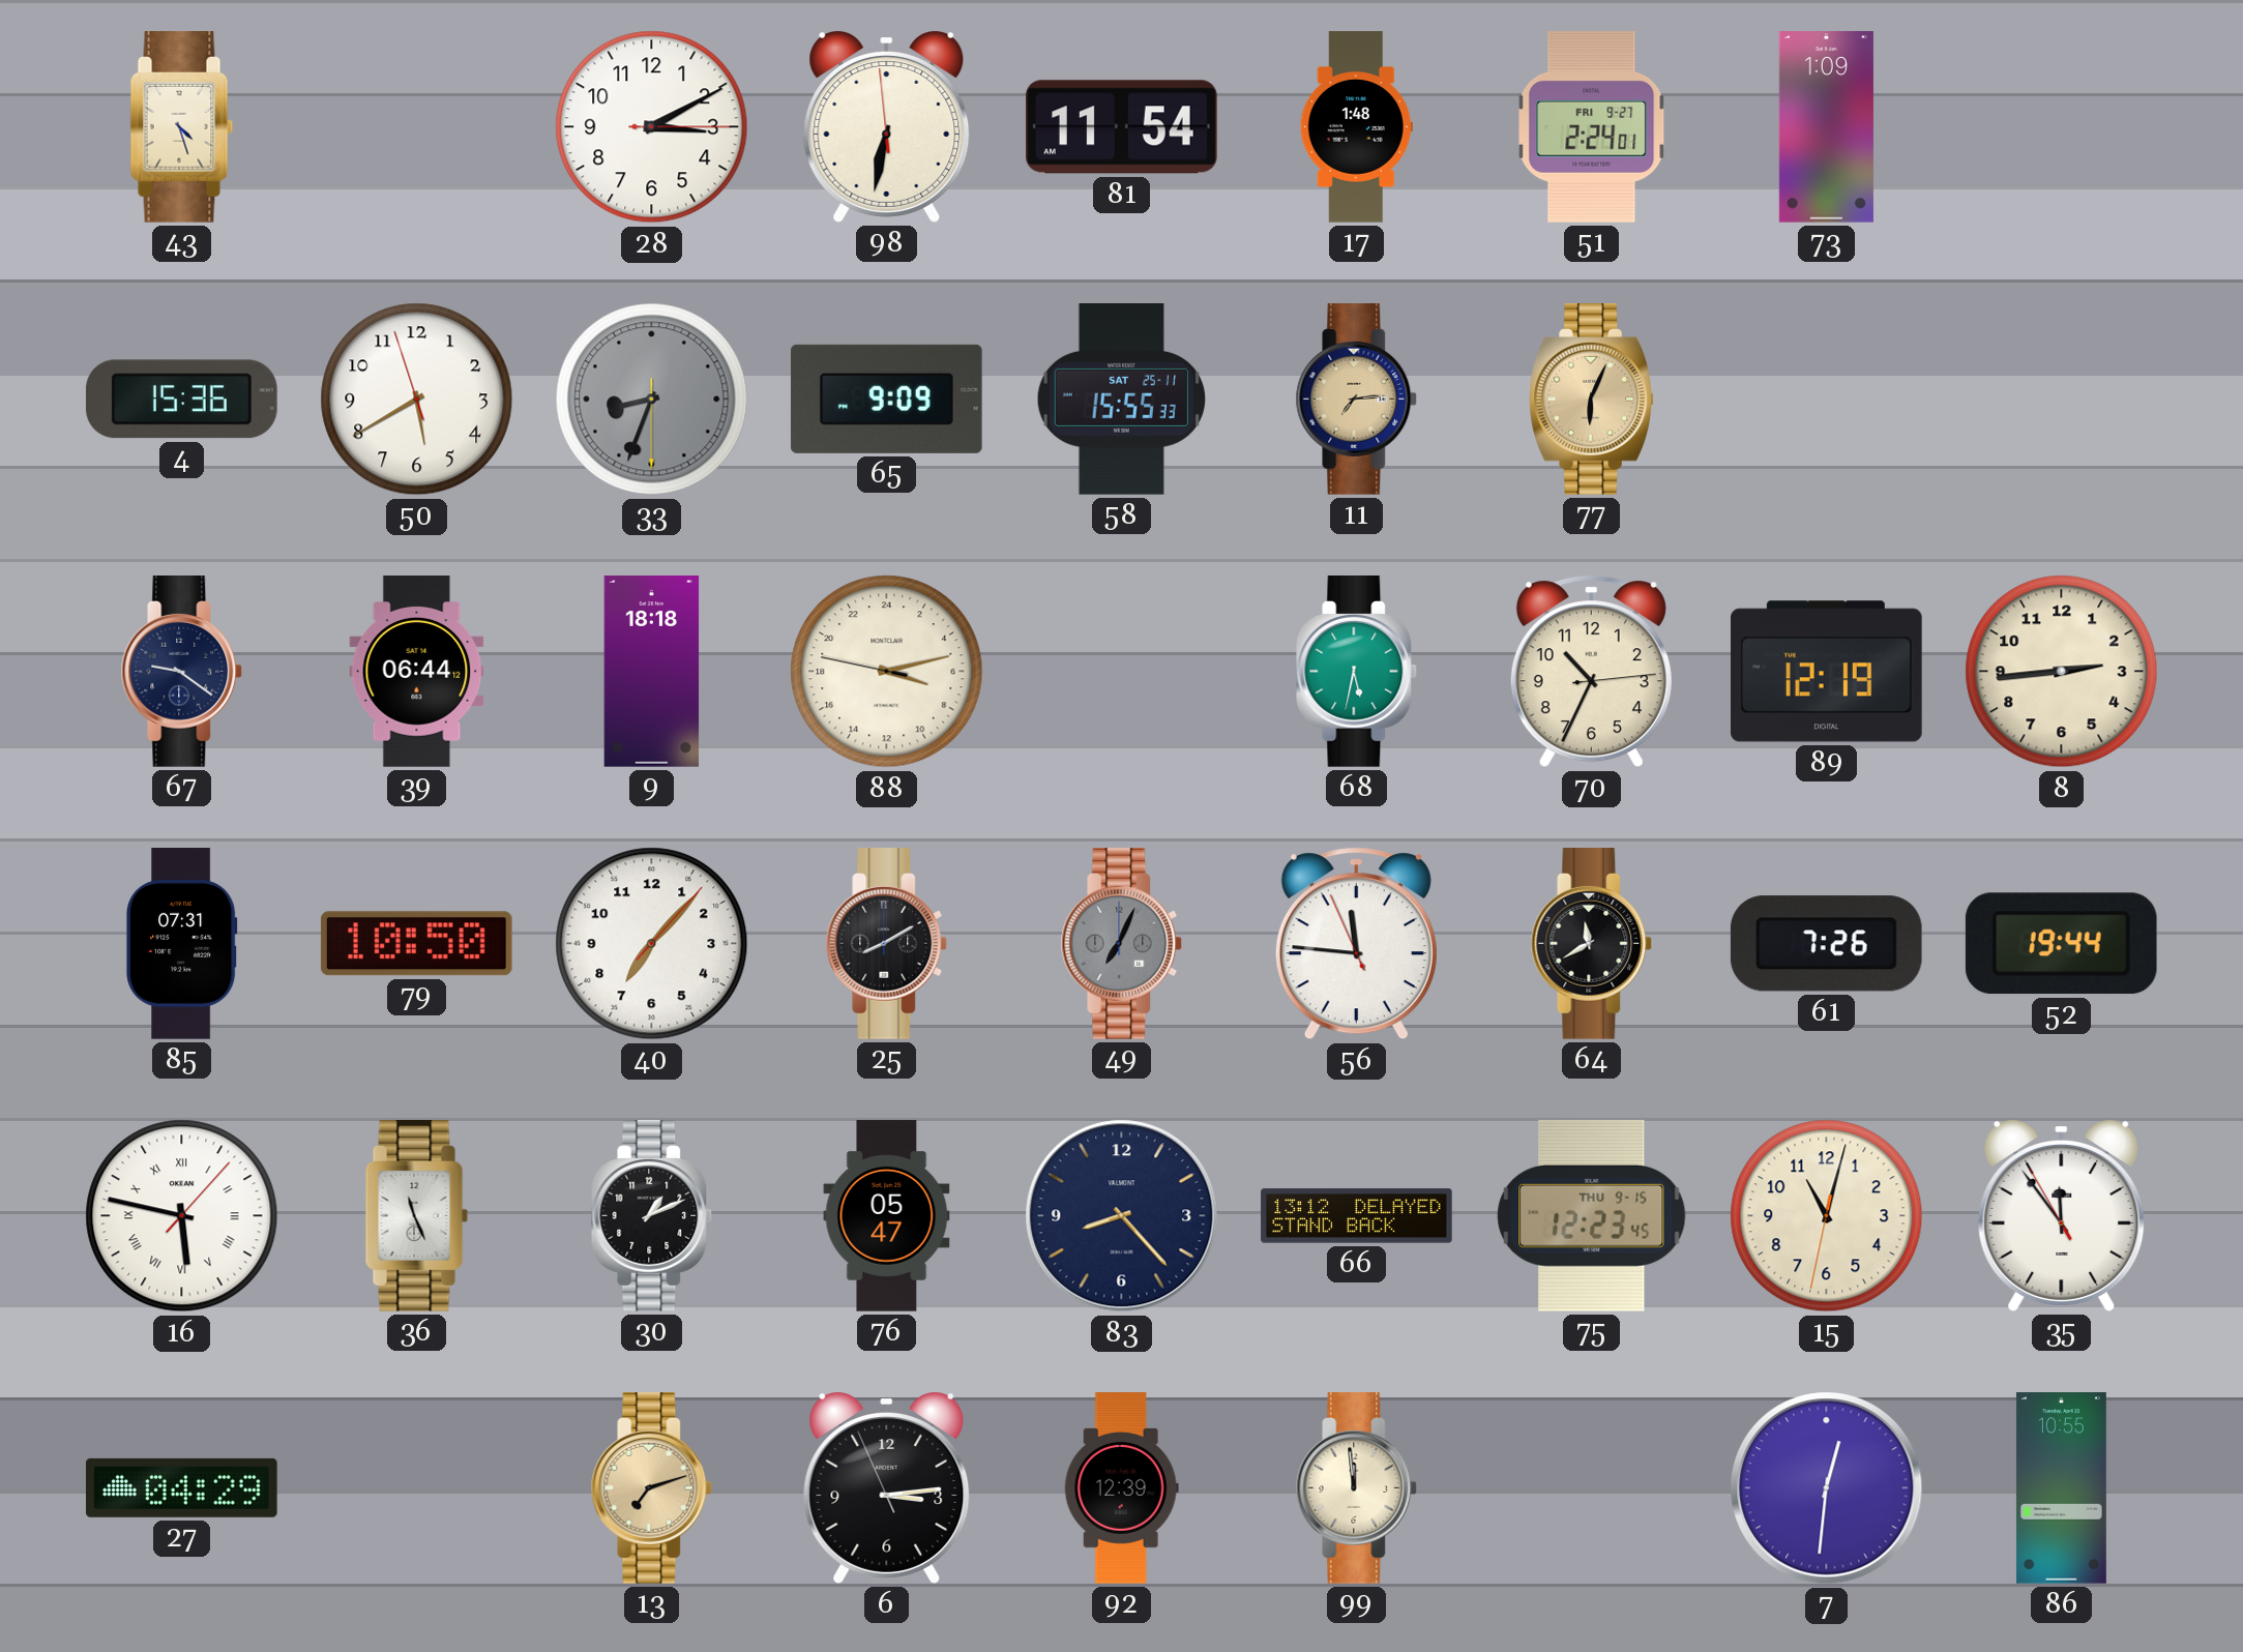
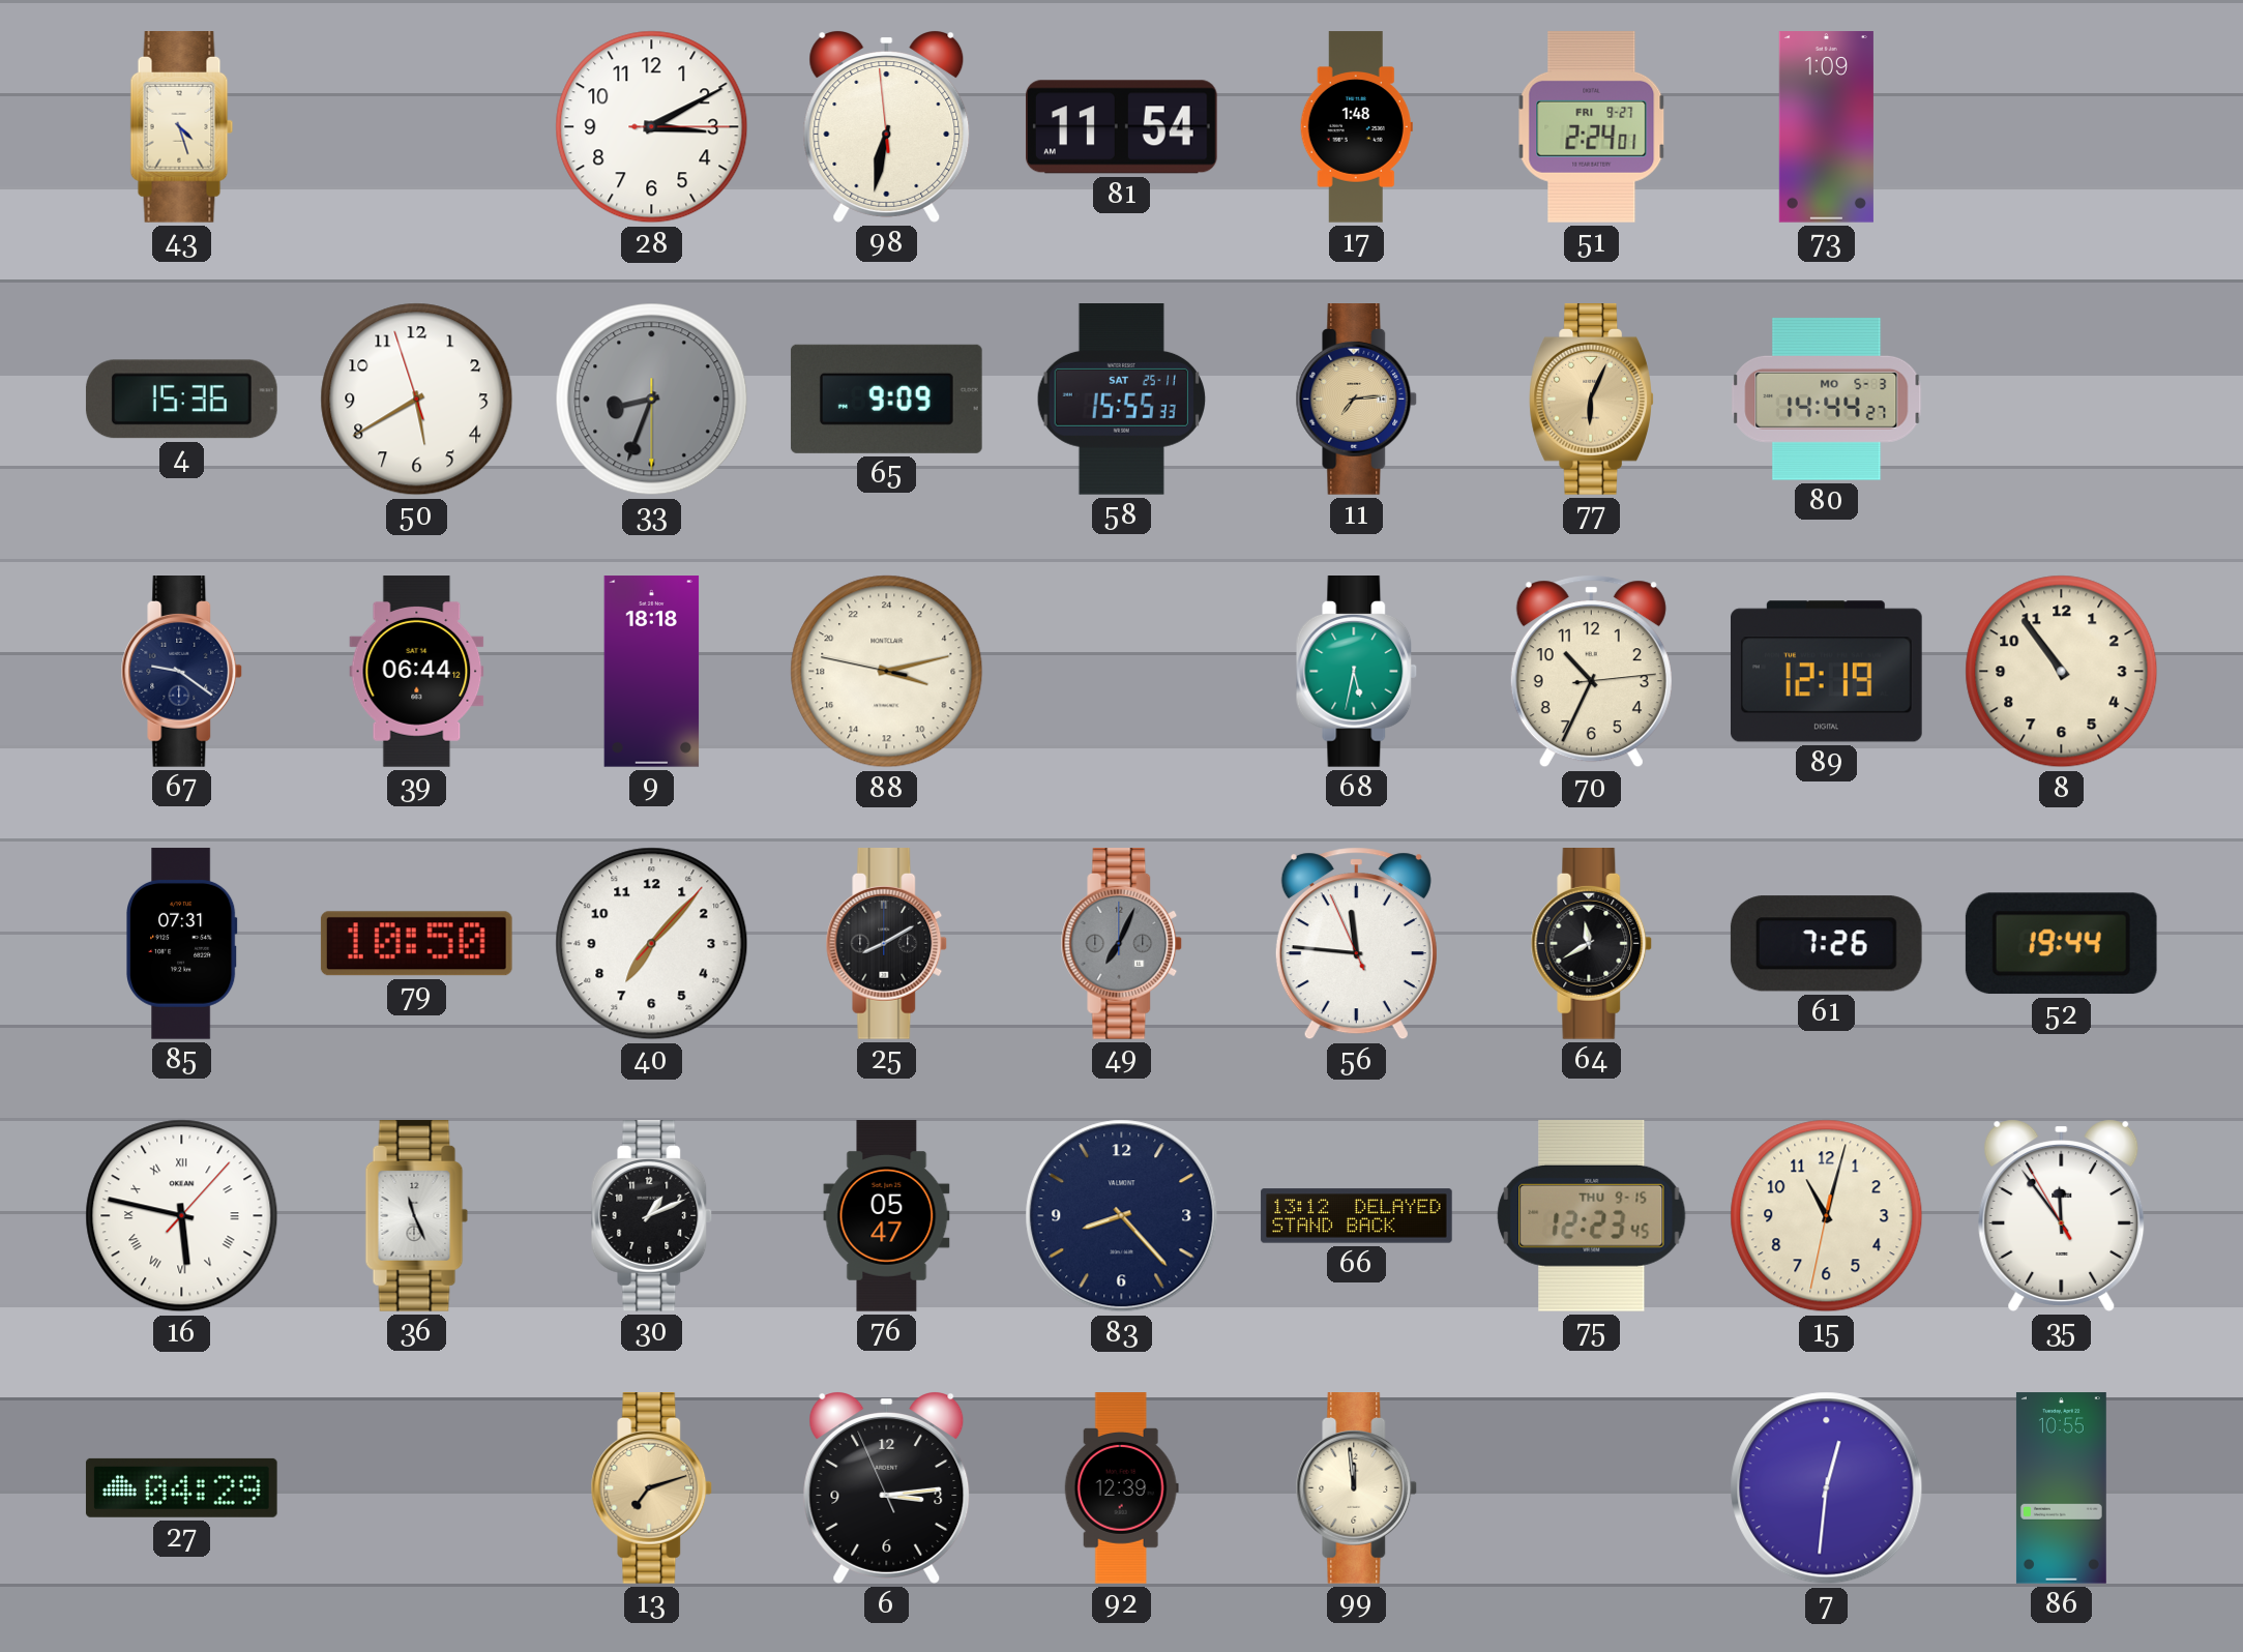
80: none -> 14:44 (1827, 399)
8: 2:44 -> 10:54 (2062, 672)
